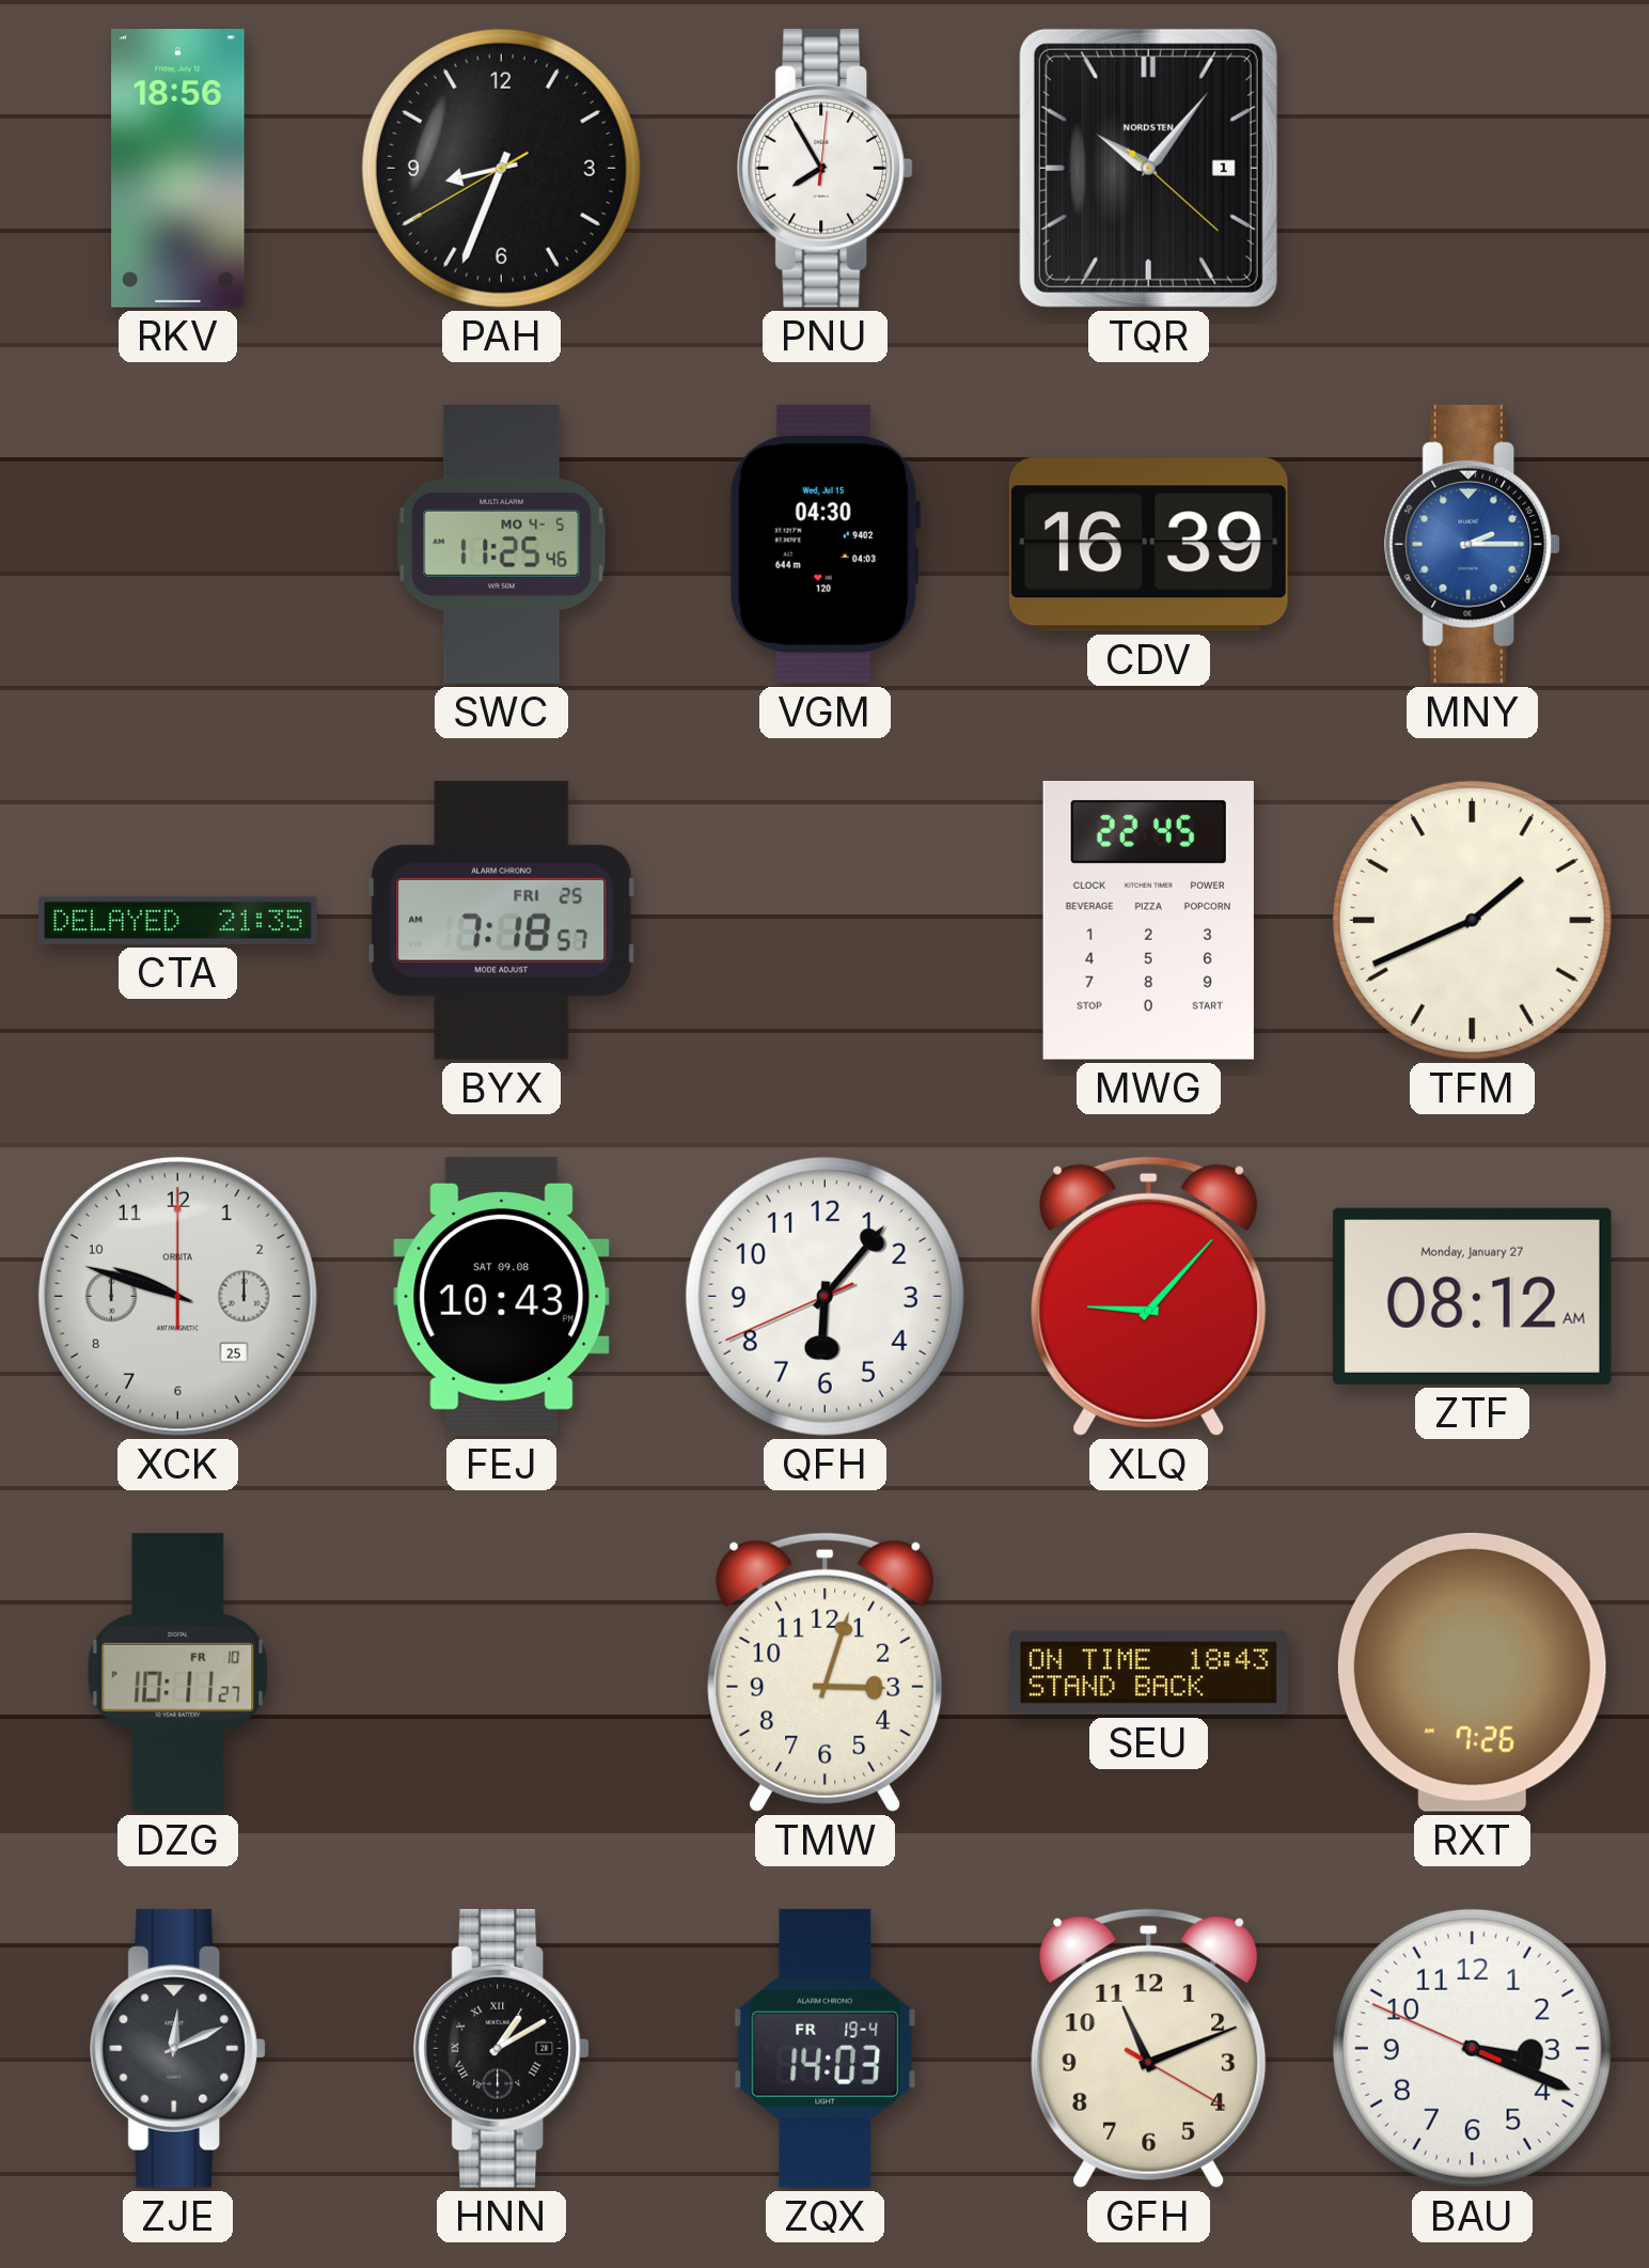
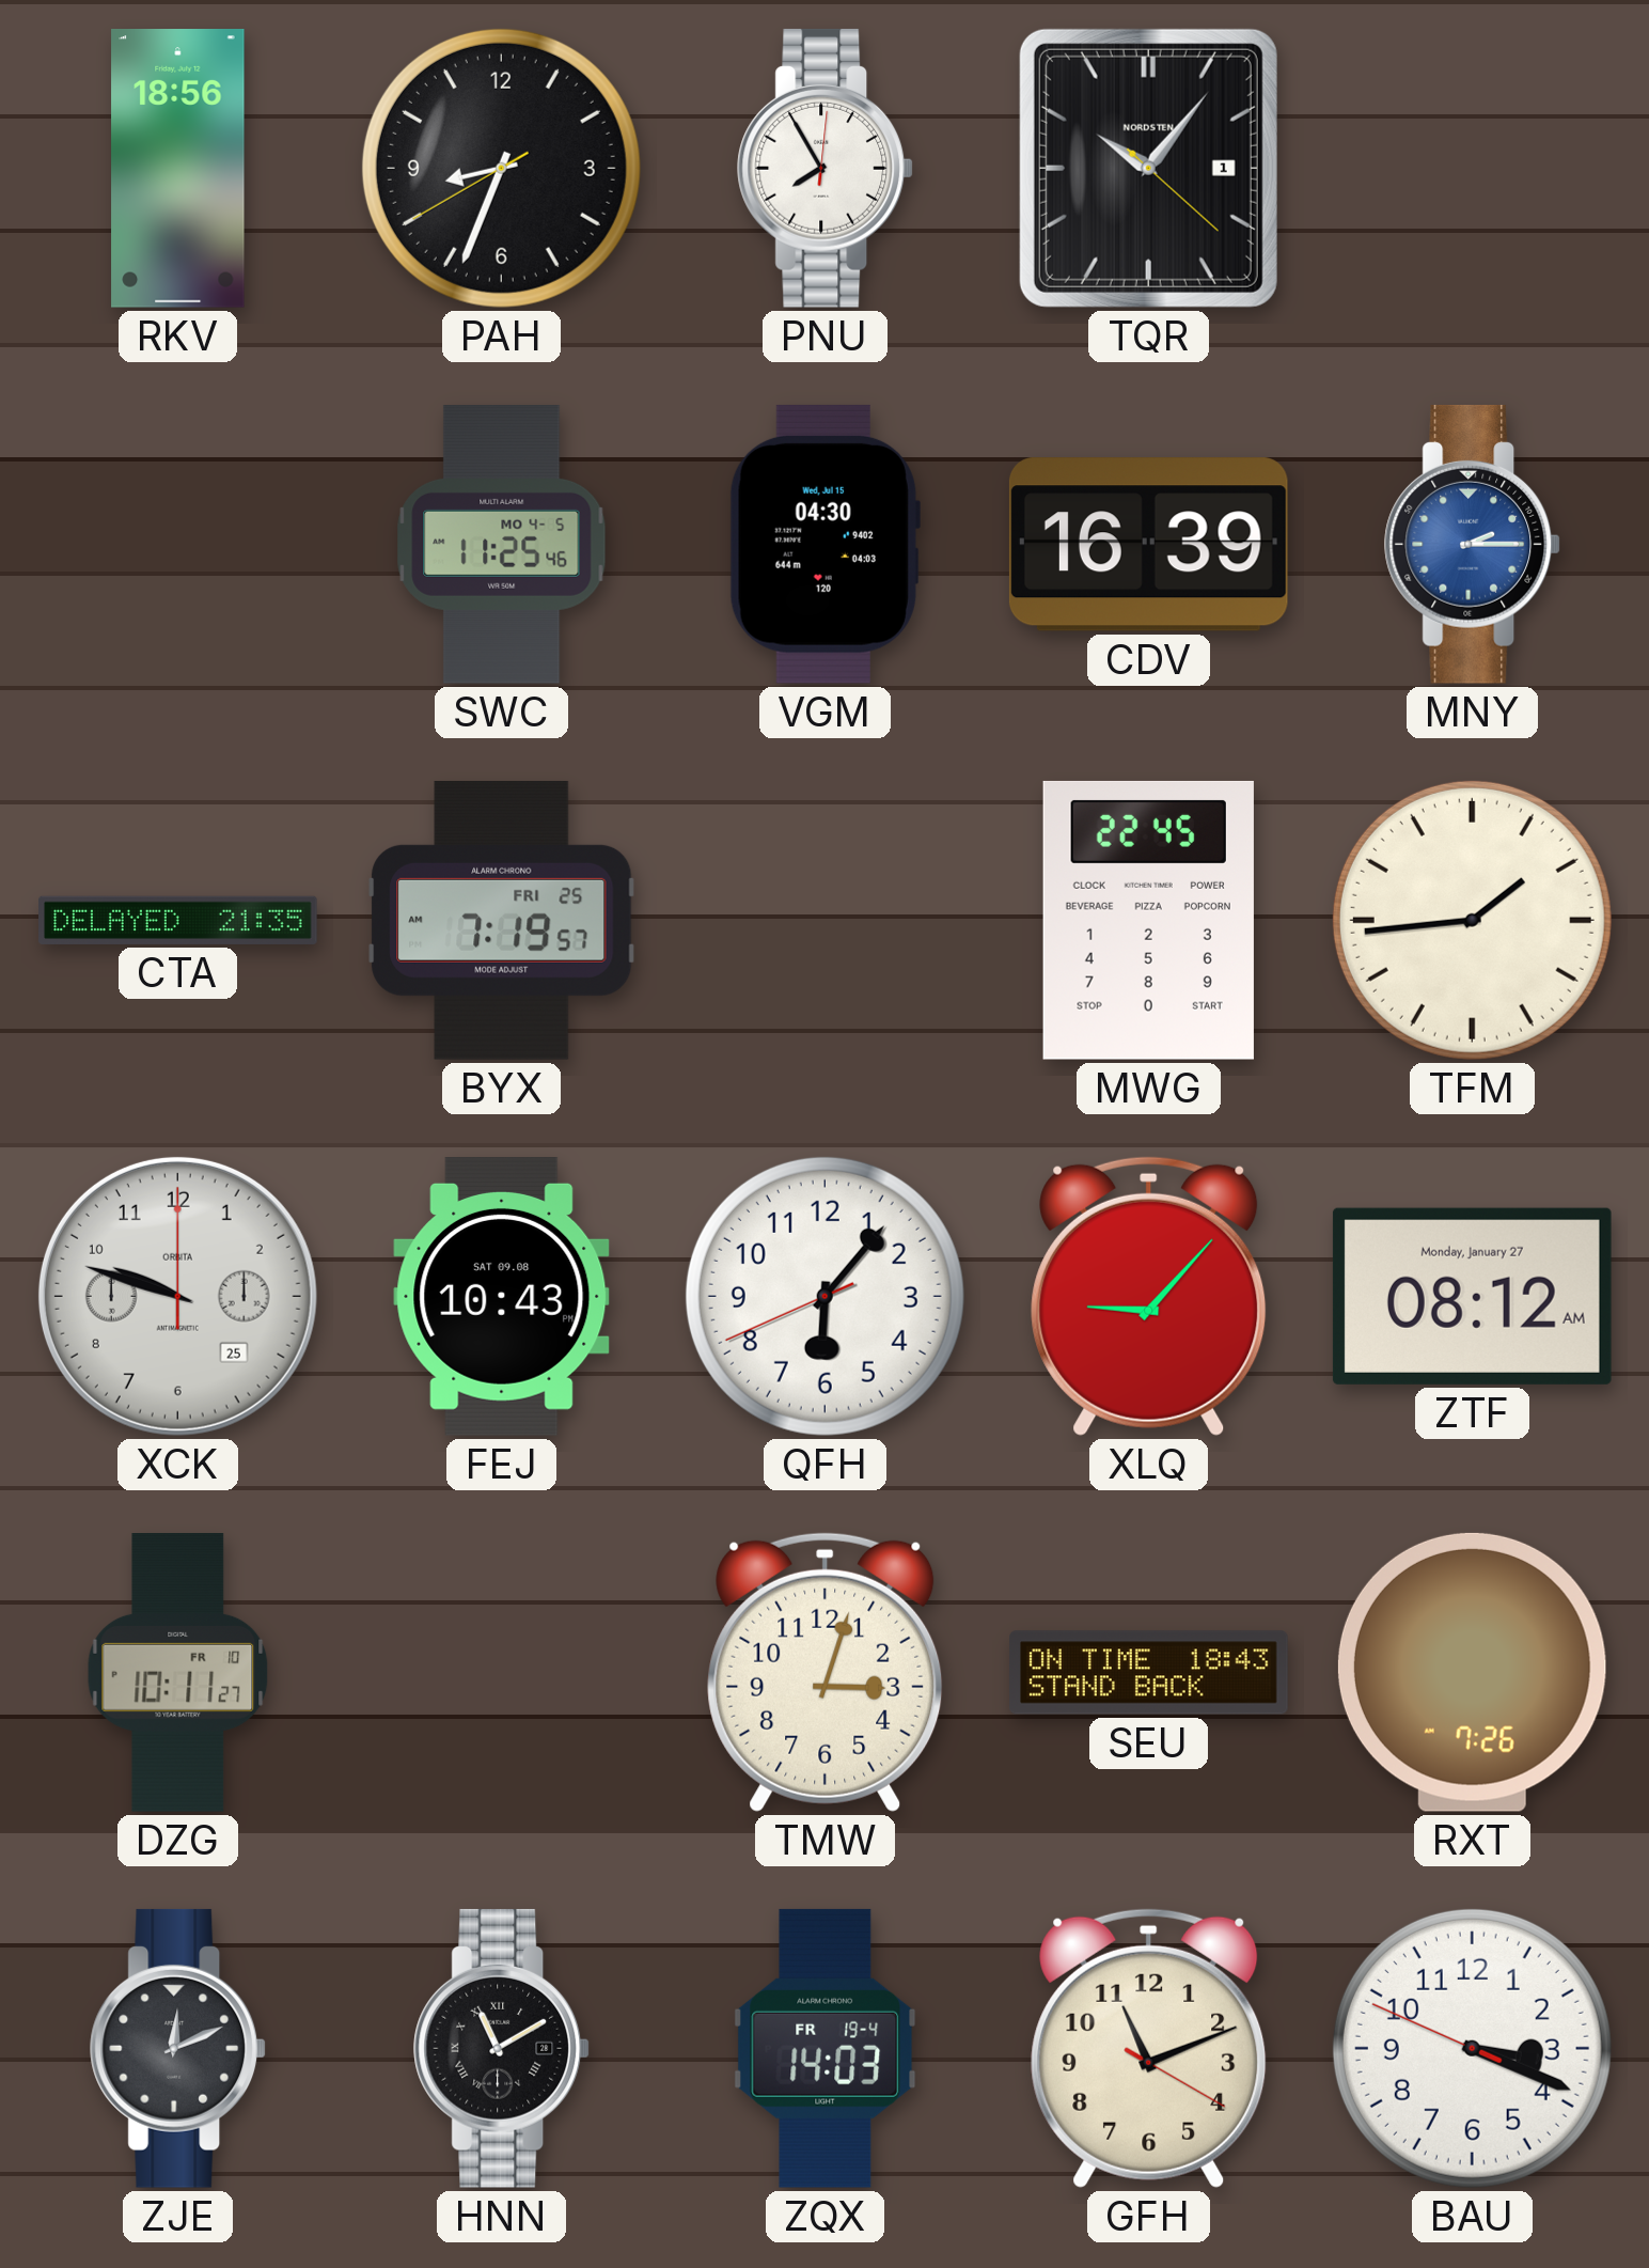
BYX: 7:18 -> 7:19 (502, 920)
TFM: 1:41 -> 1:44 (1472, 920)
HNN: 1:10 -> 11:10 (502, 2048)
